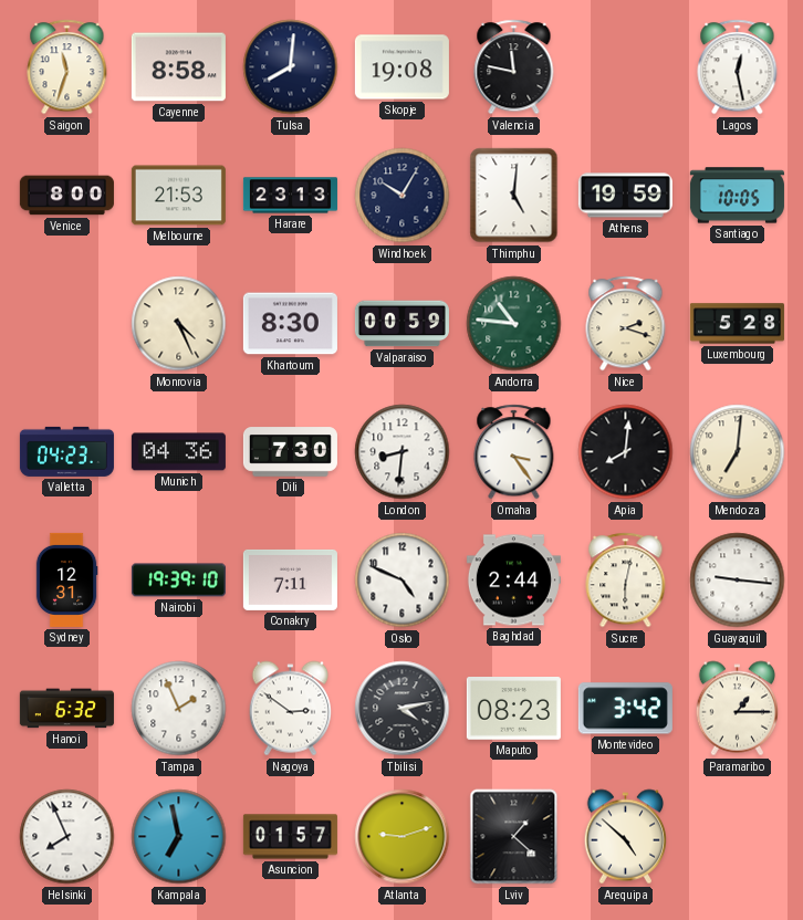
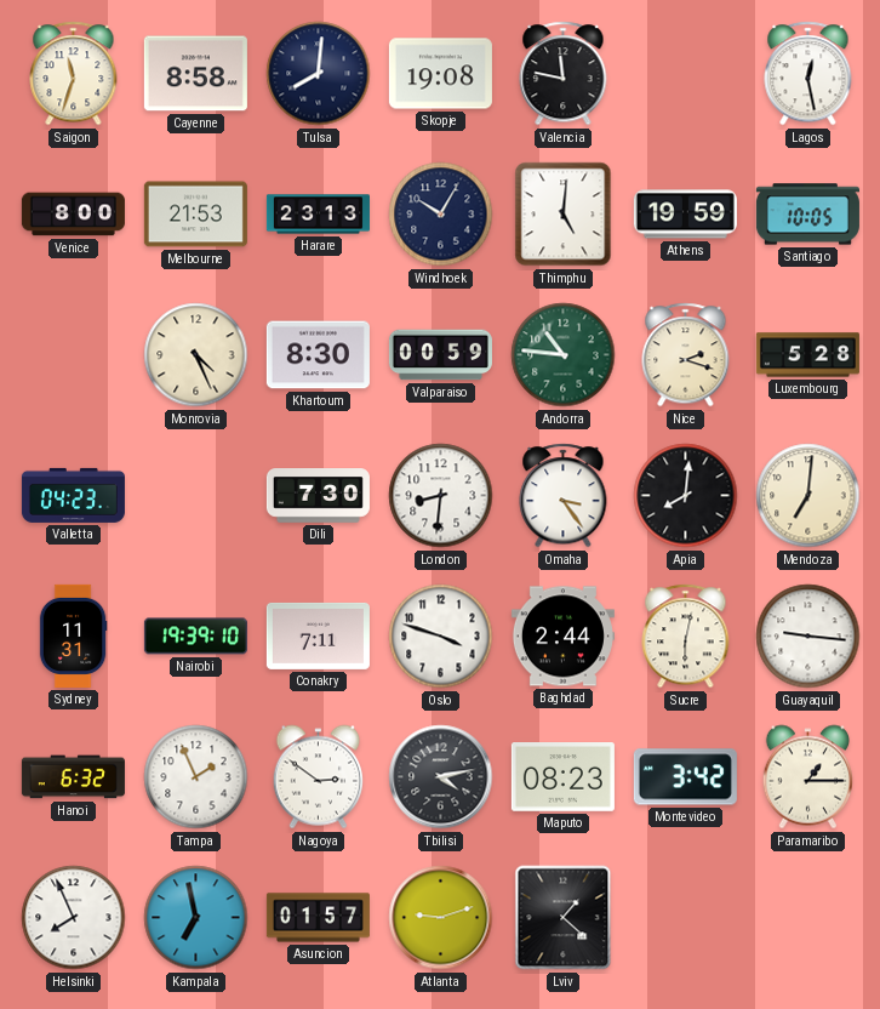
Munich: 04:36 -> none (178, 452)
Sydney: 12:31 -> 11:31 (73, 635)
Oslo: 4:49 -> 3:48 (441, 637)
Arequipa: 4:52 -> none (626, 837)
